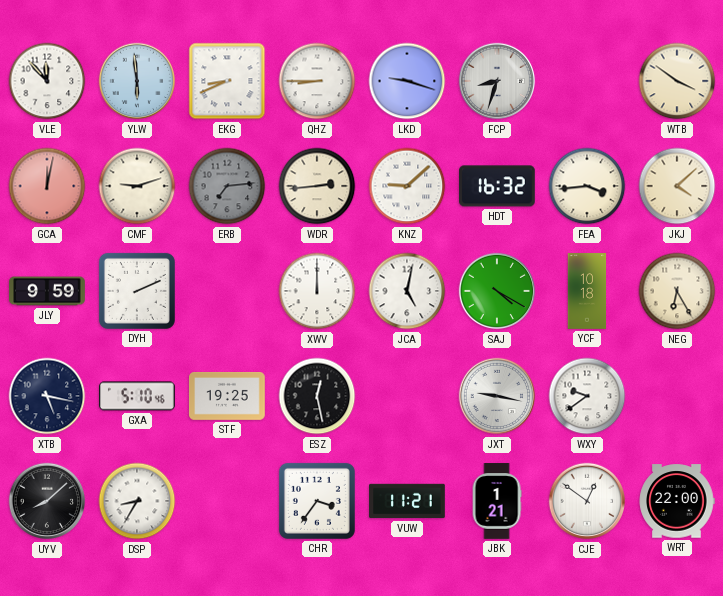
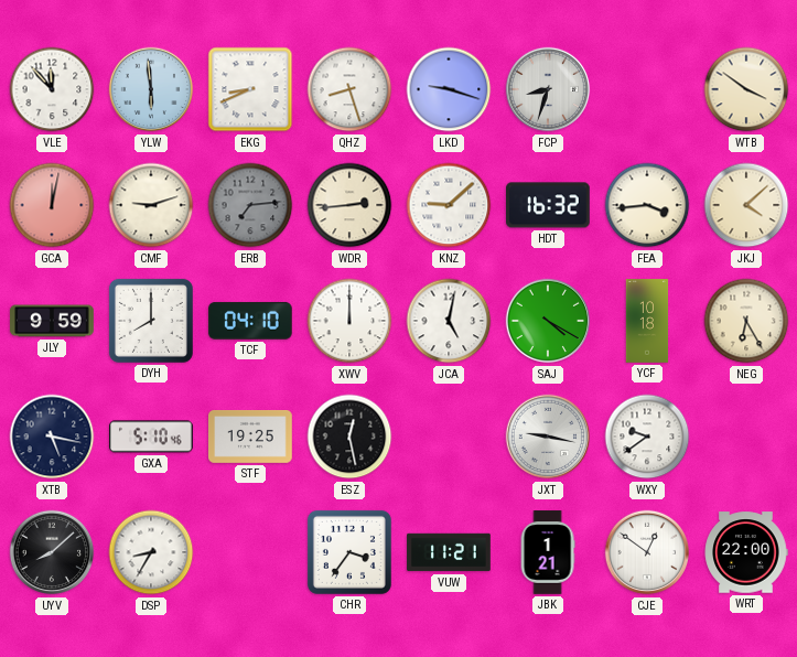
QHZ: 8:45 -> 8:27 (349, 89)
DYH: 2:11 -> 8:00 (151, 321)
TCF: none -> 04:10 (250, 321)
